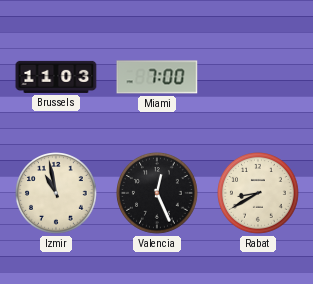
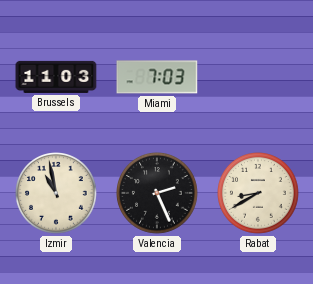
Miami: 7:00 -> 7:03 (157, 77)
Valencia: 12:26 -> 2:26 (158, 194)
